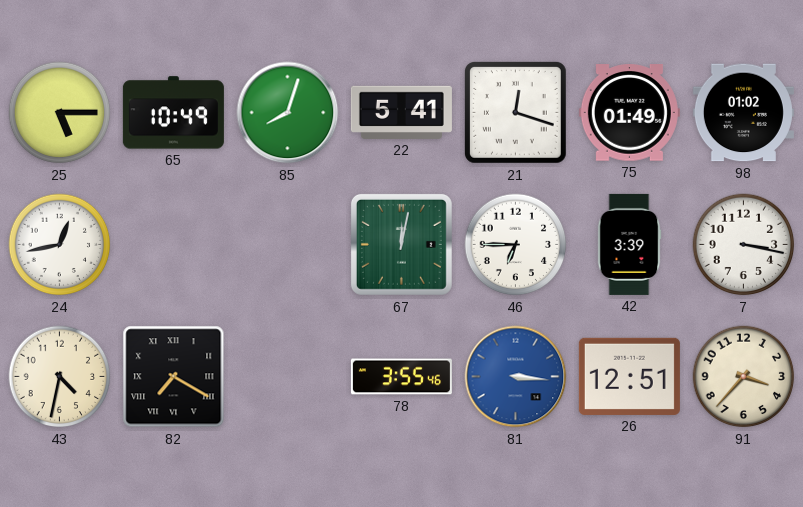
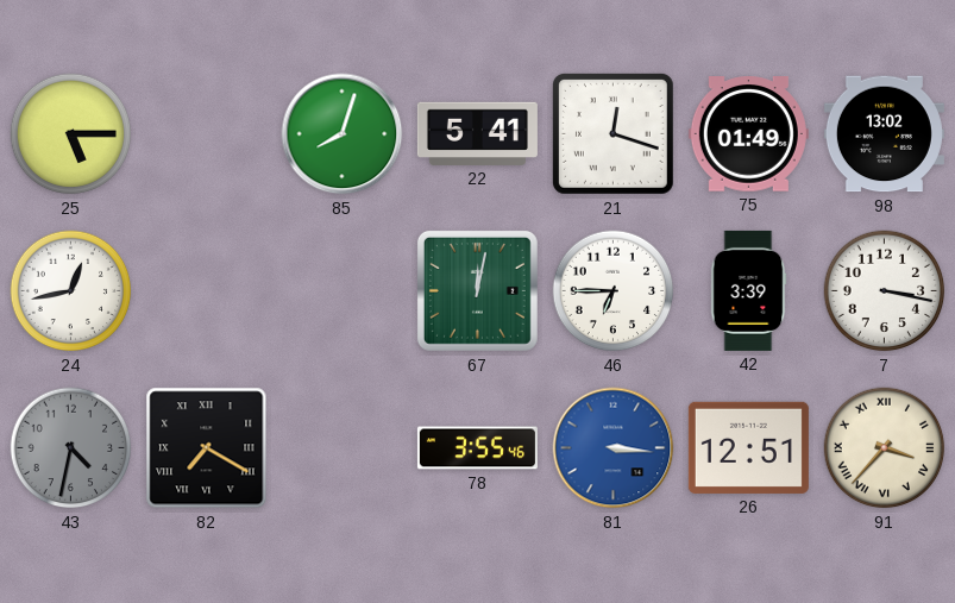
65: 10:49 -> none (173, 113)
98: 01:02 -> 13:02 (884, 134)
43 dial: cream -> grey (71, 448)
91 numerals: Arabic -> Roman (885, 448)
